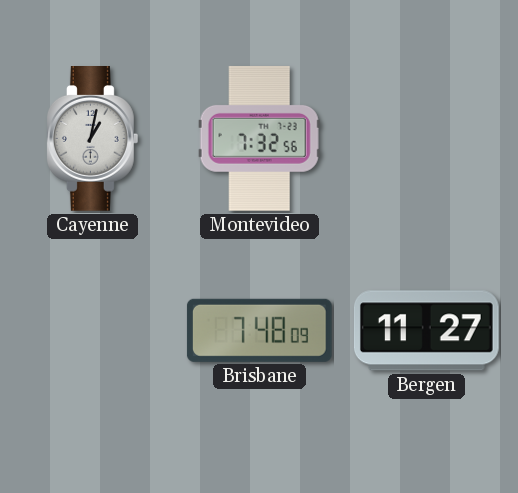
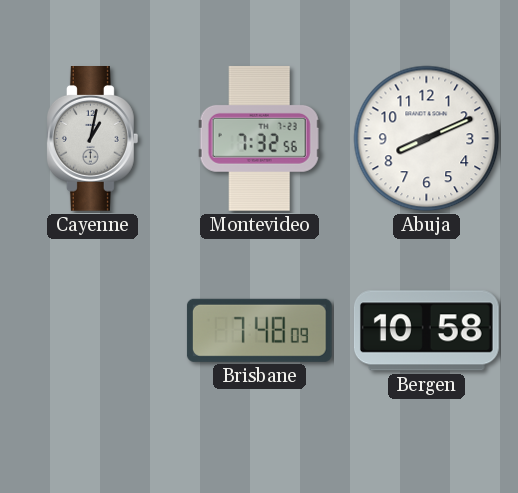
Abuja: none -> 8:11 (427, 139)
Bergen: 11:27 -> 10:58 (426, 331)
